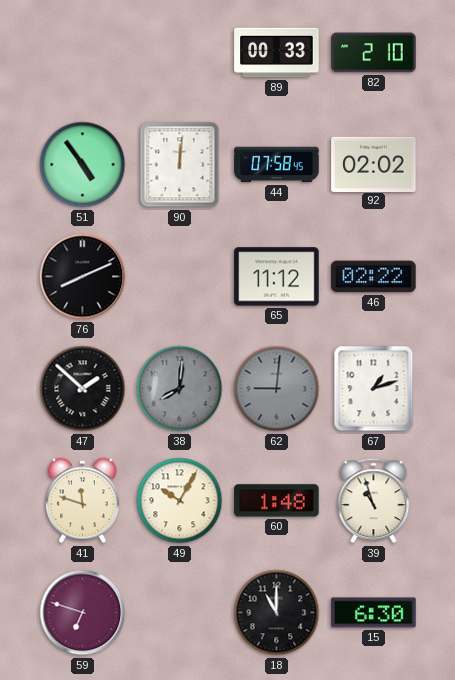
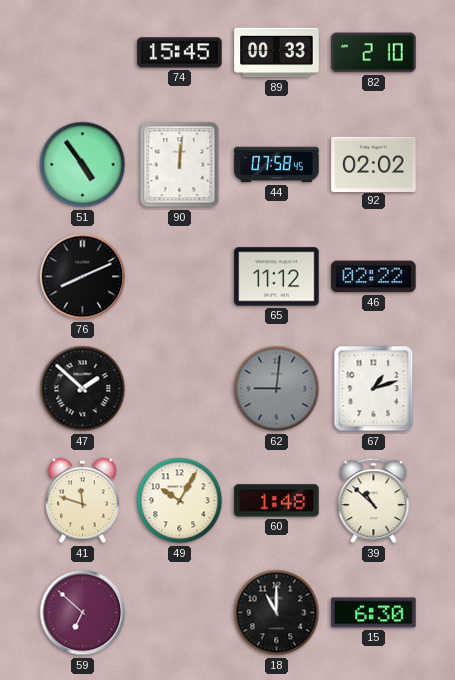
74: none -> 15:45 (180, 53)
38: 8:01 -> none (180, 389)
39: 10:57 -> 10:52 (374, 501)
59: 6:48 -> 6:52 (83, 613)
